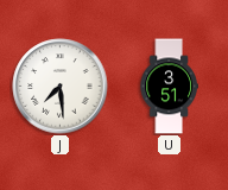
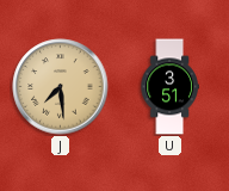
J dial: white -> champagne (61, 87)
